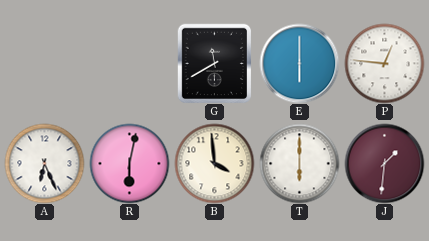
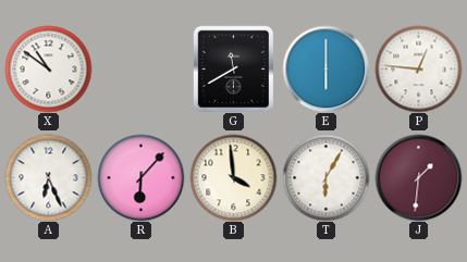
X: none -> 10:51 (48, 68)
R: 6:02 -> 6:07 (140, 177)
T: 6:00 -> 6:05 (325, 177)
